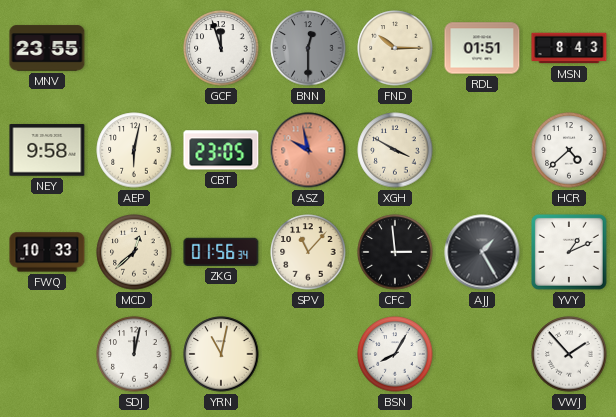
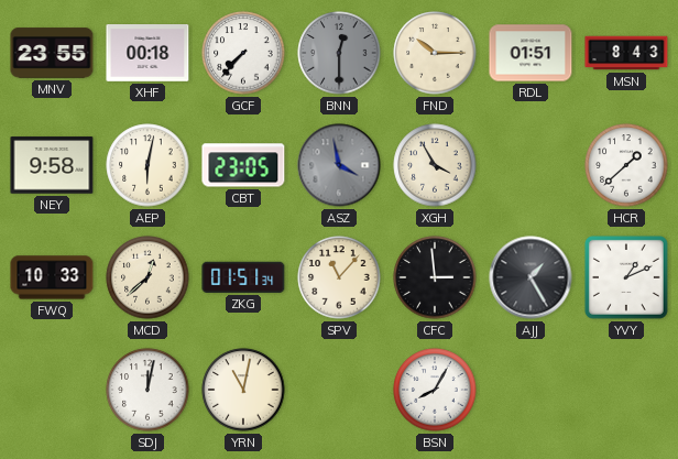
XHF: none -> 00:18 (147, 54)
GCF: 11:57 -> 7:37 (243, 53)
ASZ: 9:58 -> 3:58 (339, 165)
ASZ dial: salmon -> grey (339, 165)
XGH: 3:50 -> 3:55 (435, 165)
HCR: 4:38 -> 1:38 (626, 165)
ZKG: 01:56 -> 01:51 (243, 277)
VWJ: 1:53 -> none (569, 354)
